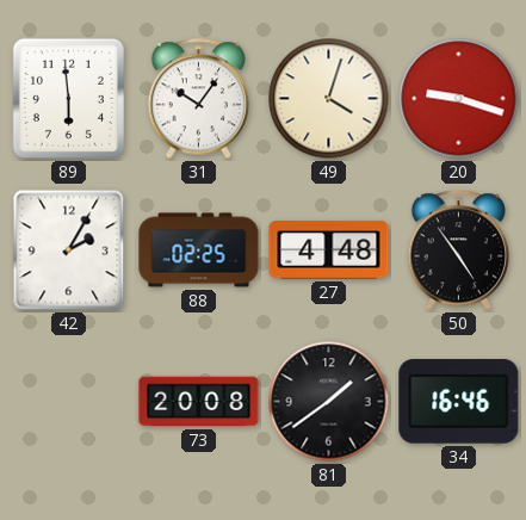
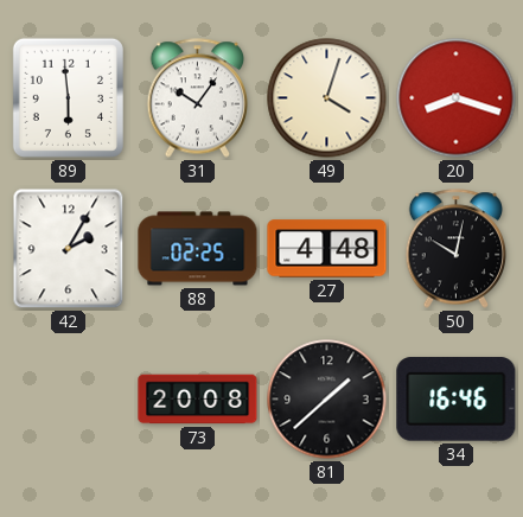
20: 9:18 -> 8:18 (457, 98)
50: 4:54 -> 10:02 (457, 249)
81: 1:39 -> 1:38 (327, 400)
